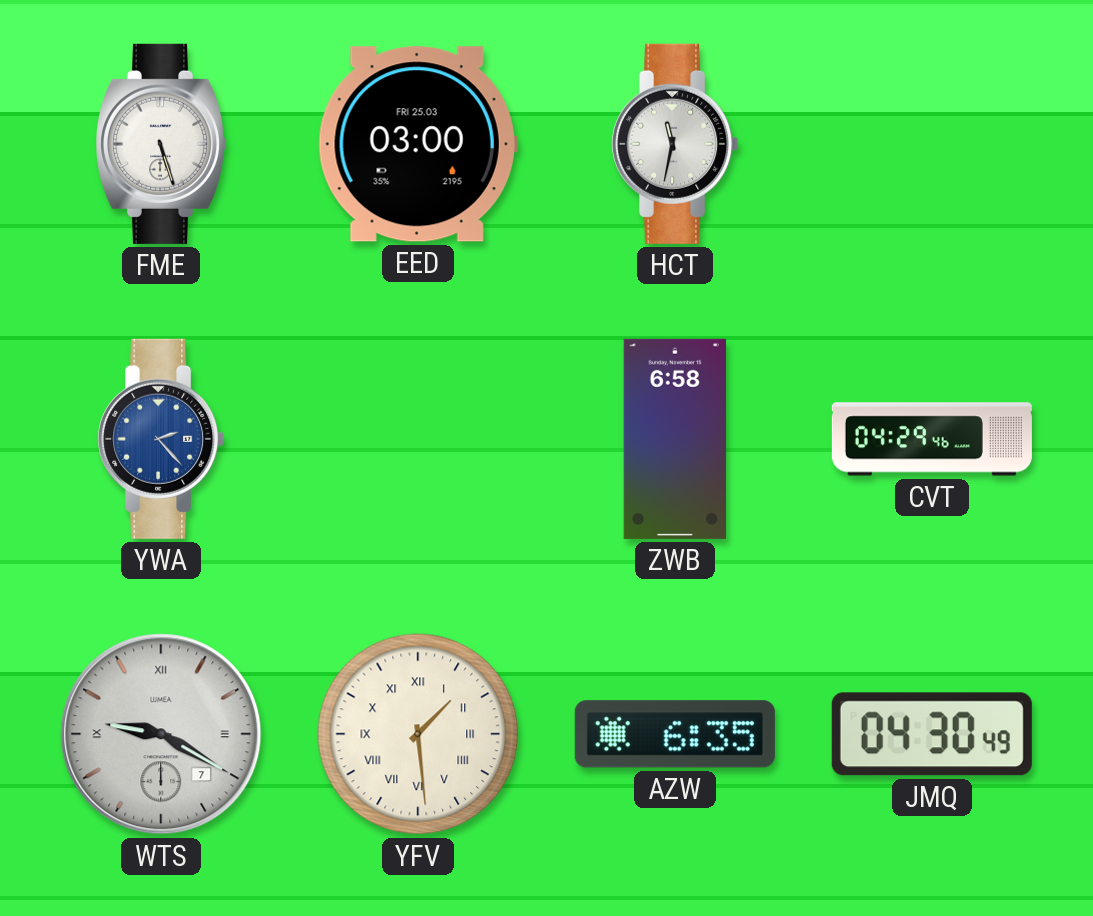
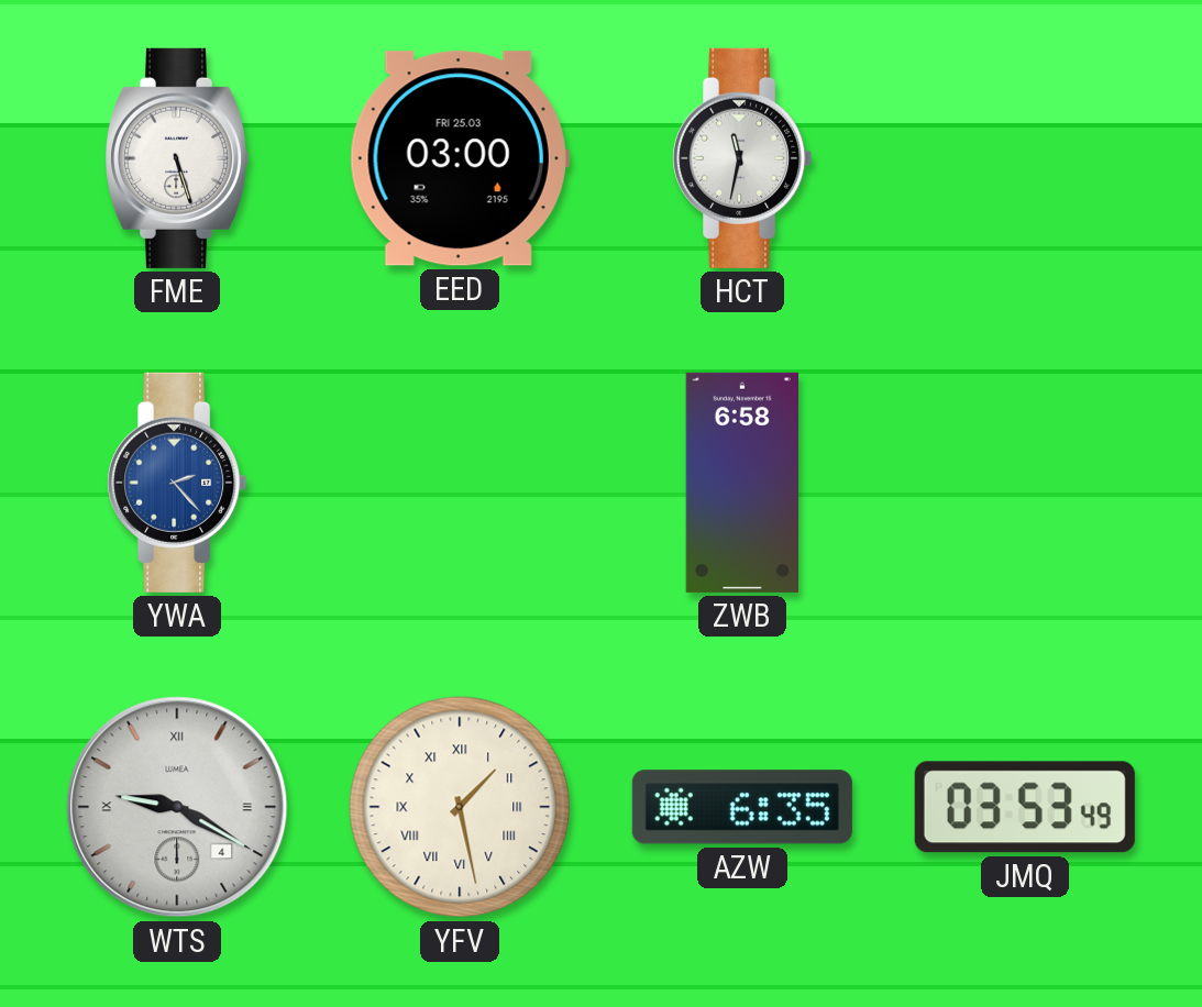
CVT: 04:29 -> none (932, 439)
WTS date: 7 -> 4 (177, 807)
YFV: 1:29 -> 1:28 (460, 807)
JMQ: 04:30 -> 03:53 (1025, 807)
